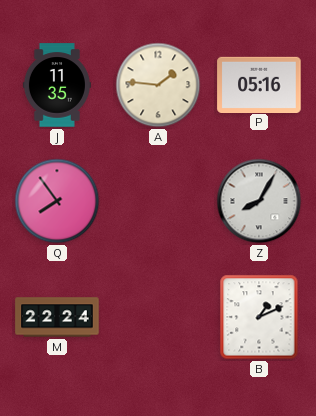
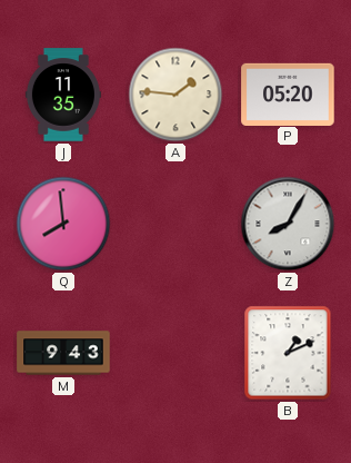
P: 05:16 -> 05:20 (288, 93)
Q: 7:54 -> 7:59 (63, 224)
M: 22:24 -> 9:43 (63, 353)
